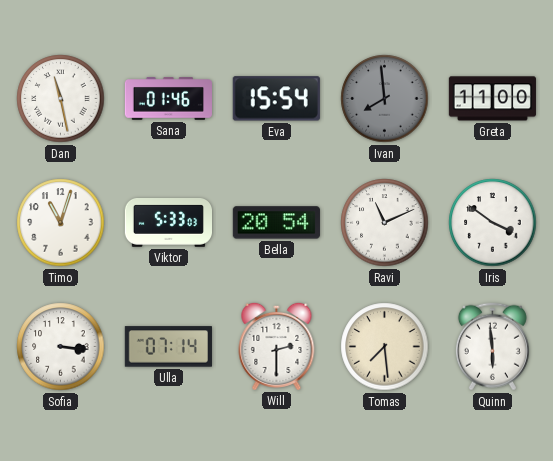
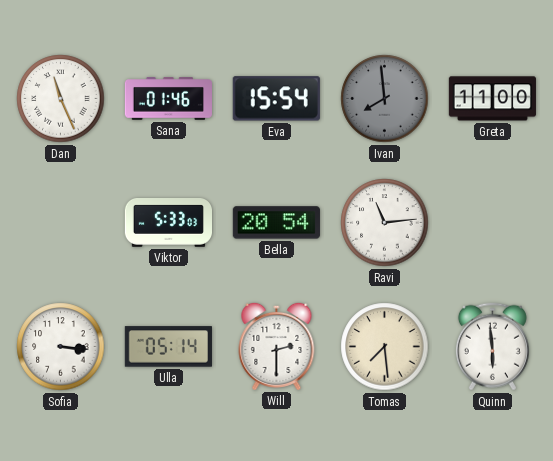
Dan: 11:28 -> 11:26 (61, 99)
Timo: 11:03 -> none (61, 223)
Ravi: 11:11 -> 11:14 (385, 223)
Iris: 3:51 -> none (493, 223)
Ulla: 07:14 -> 05:14 (168, 347)
